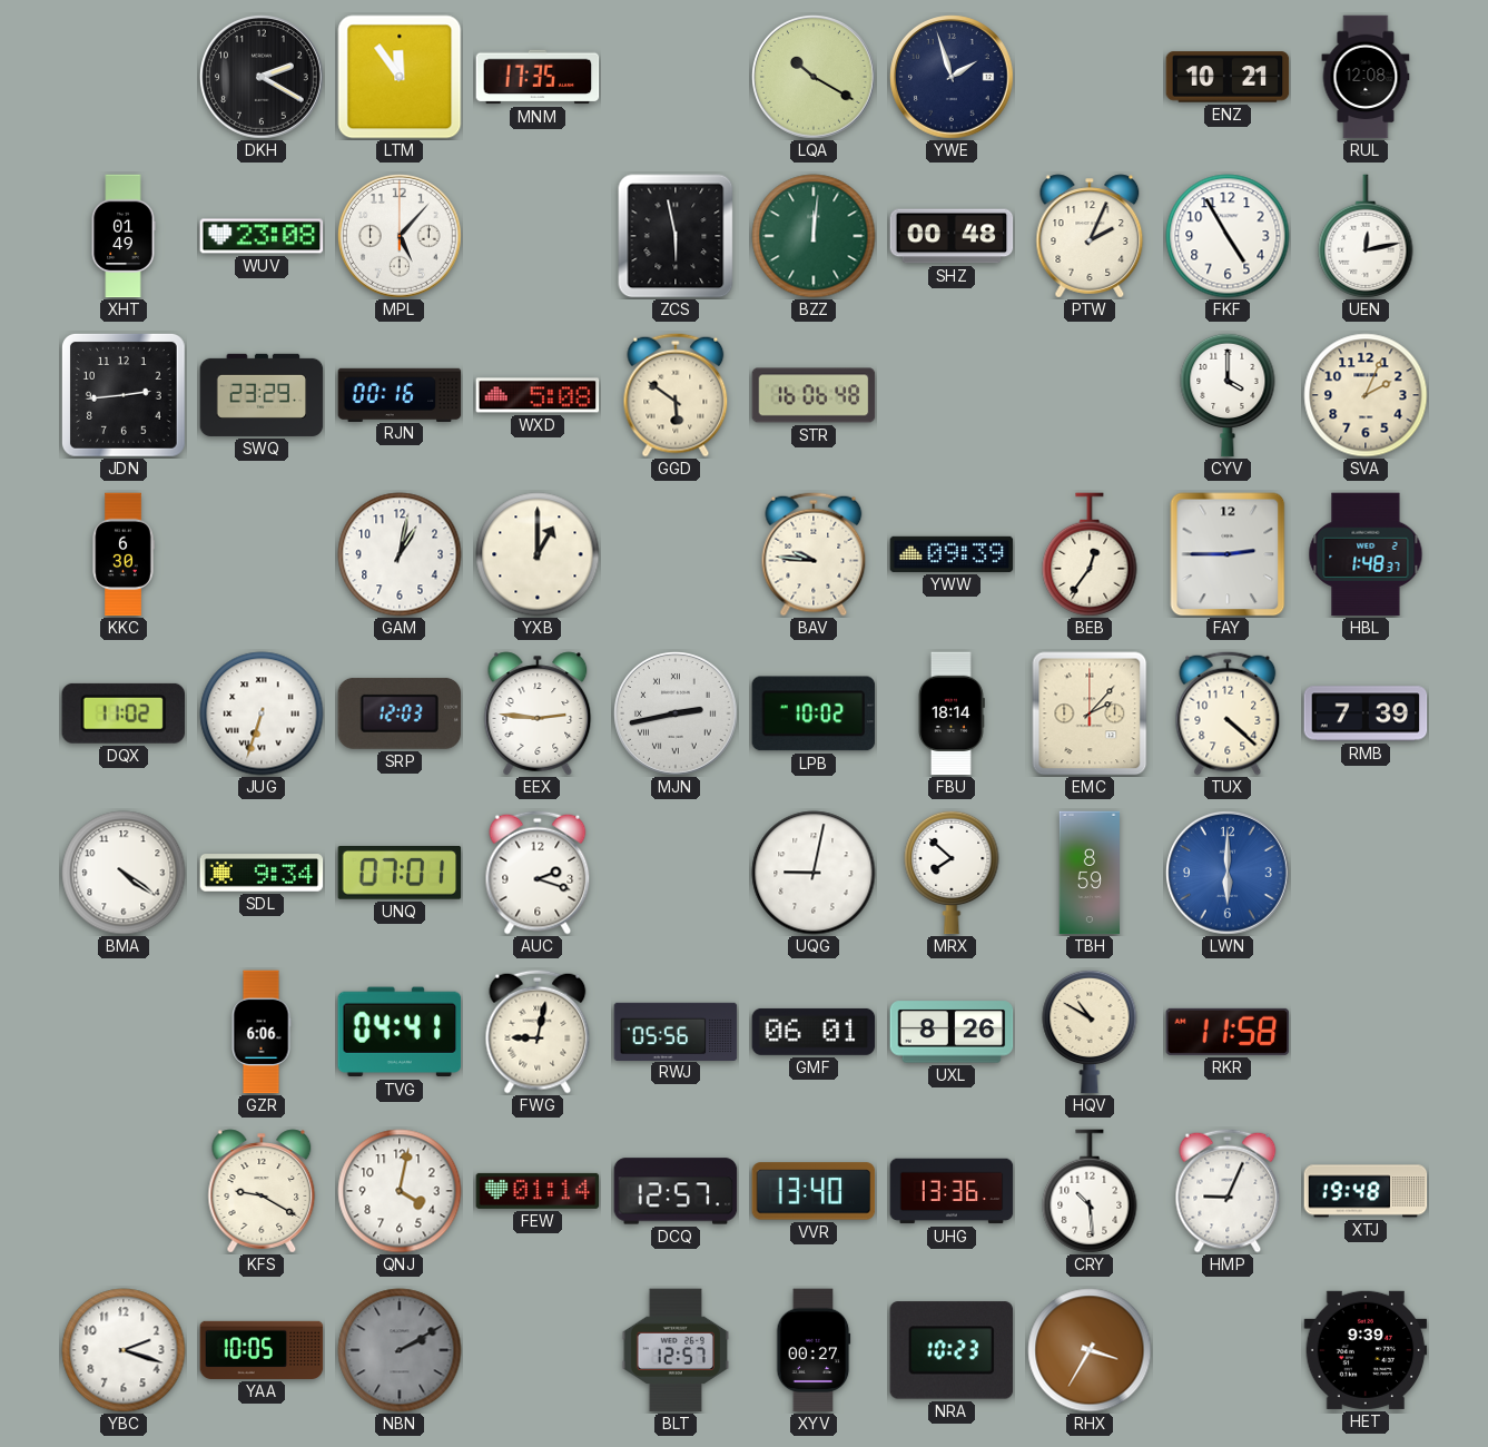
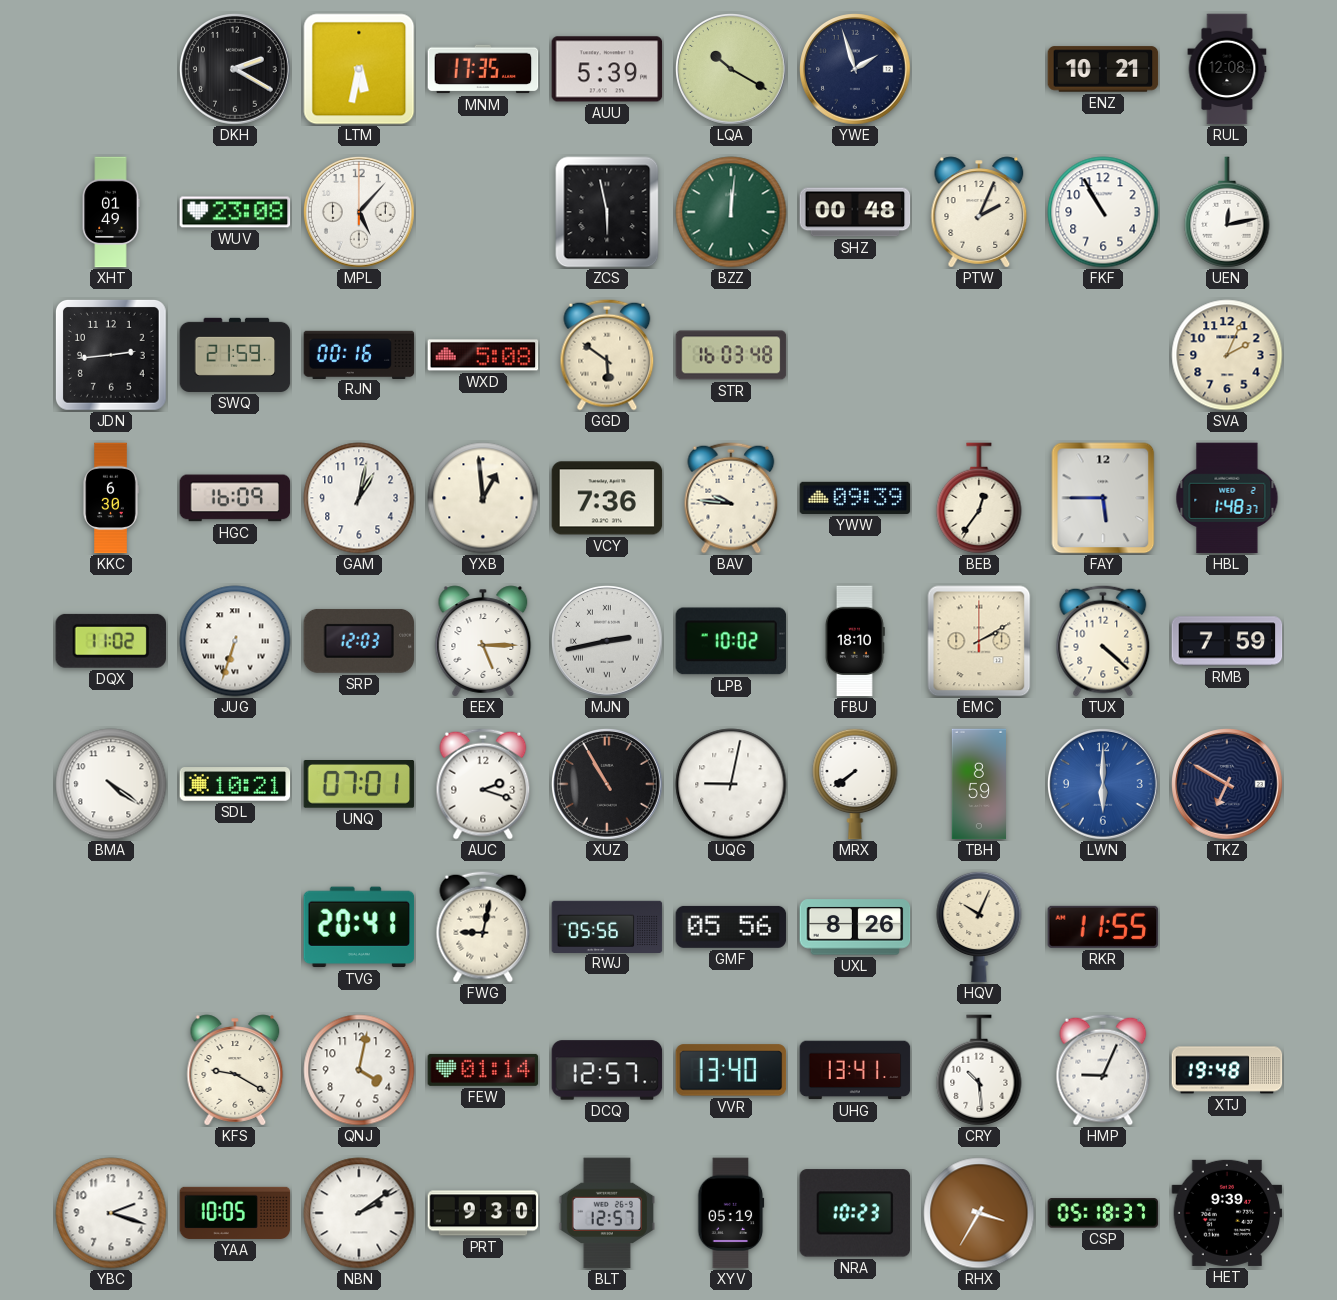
LTM: 11:54 -> 5:32 (359, 69)
AUU: none -> 5:39 (607, 69)
FKF: 4:55 -> 10:55 (1103, 212)
SWQ: 23:29 -> 21:59 (235, 355)
STR: 16:06 -> 16:03 (731, 355)
CYV: 4:00 -> none (1228, 395)
HGC: none -> 16:09 (235, 498)
YXB: 1:00 -> 12:59 (483, 498)
VCY: none -> 7:36 (607, 498)
FAY: 2:45 -> 5:45 (1103, 498)
EEX: 2:46 -> 5:15 (483, 641)
FBU: 18:14 -> 18:10 (854, 641)
EMC: 2:07 -> 2:10 (979, 641)
RMB: 7:39 -> 7:59 (1227, 641)
SDL: 9:34 -> 10:21 (235, 784)
XUZ: none -> 10:55 (608, 785)
MRX: 7:52 -> 7:39 (855, 784)
TKZ: none -> 6:50 (1228, 785)
GZR: 6:06 -> none (262, 1032)
TVG: 04:41 -> 20:41 (359, 927)
GMF: 06:01 -> 05:56 (731, 927)
HQV: 10:50 -> 10:04 (979, 927)
RKR: 11:58 -> 11:55 (1103, 927)
UHG: 13:36 -> 13:41 (855, 1070)
NBN: 2:10 -> 2:09 (359, 1213)
NBN dial: grey -> white (359, 1213)
PRT: none -> 9:30 (483, 1213)
XYV: 00:27 -> 05:19 (731, 1213)
CSP: none -> 05:18 (1103, 1213)
